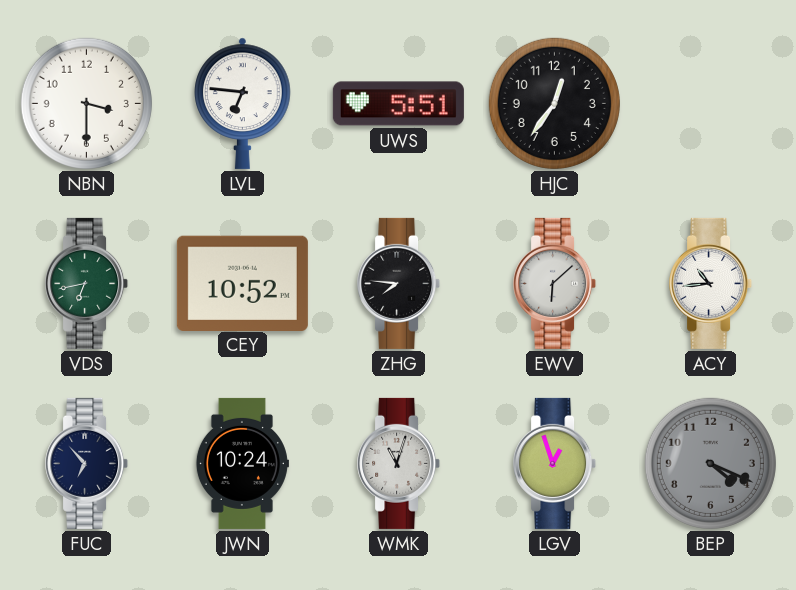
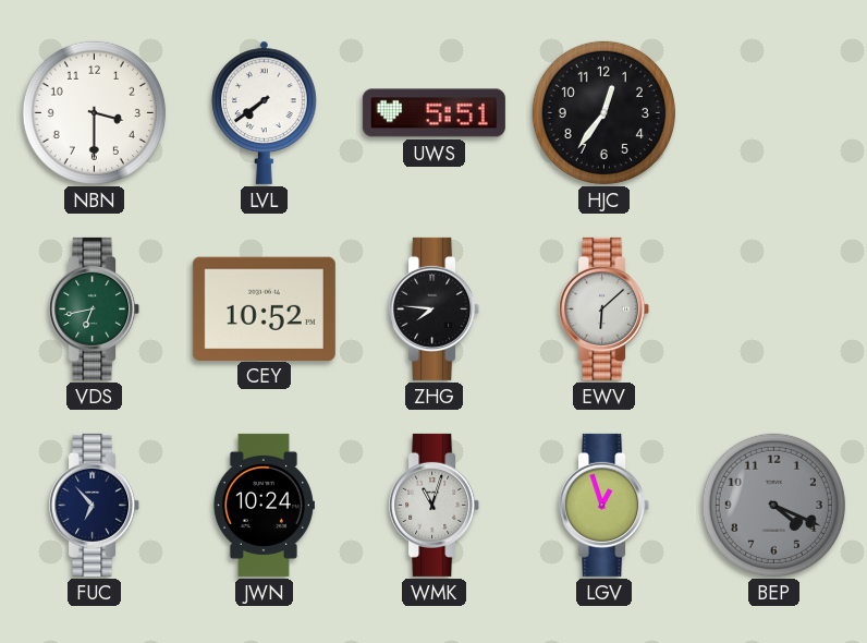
LVL: 6:46 -> 7:39 (265, 112)
ACY: 10:44 -> none (711, 283)
